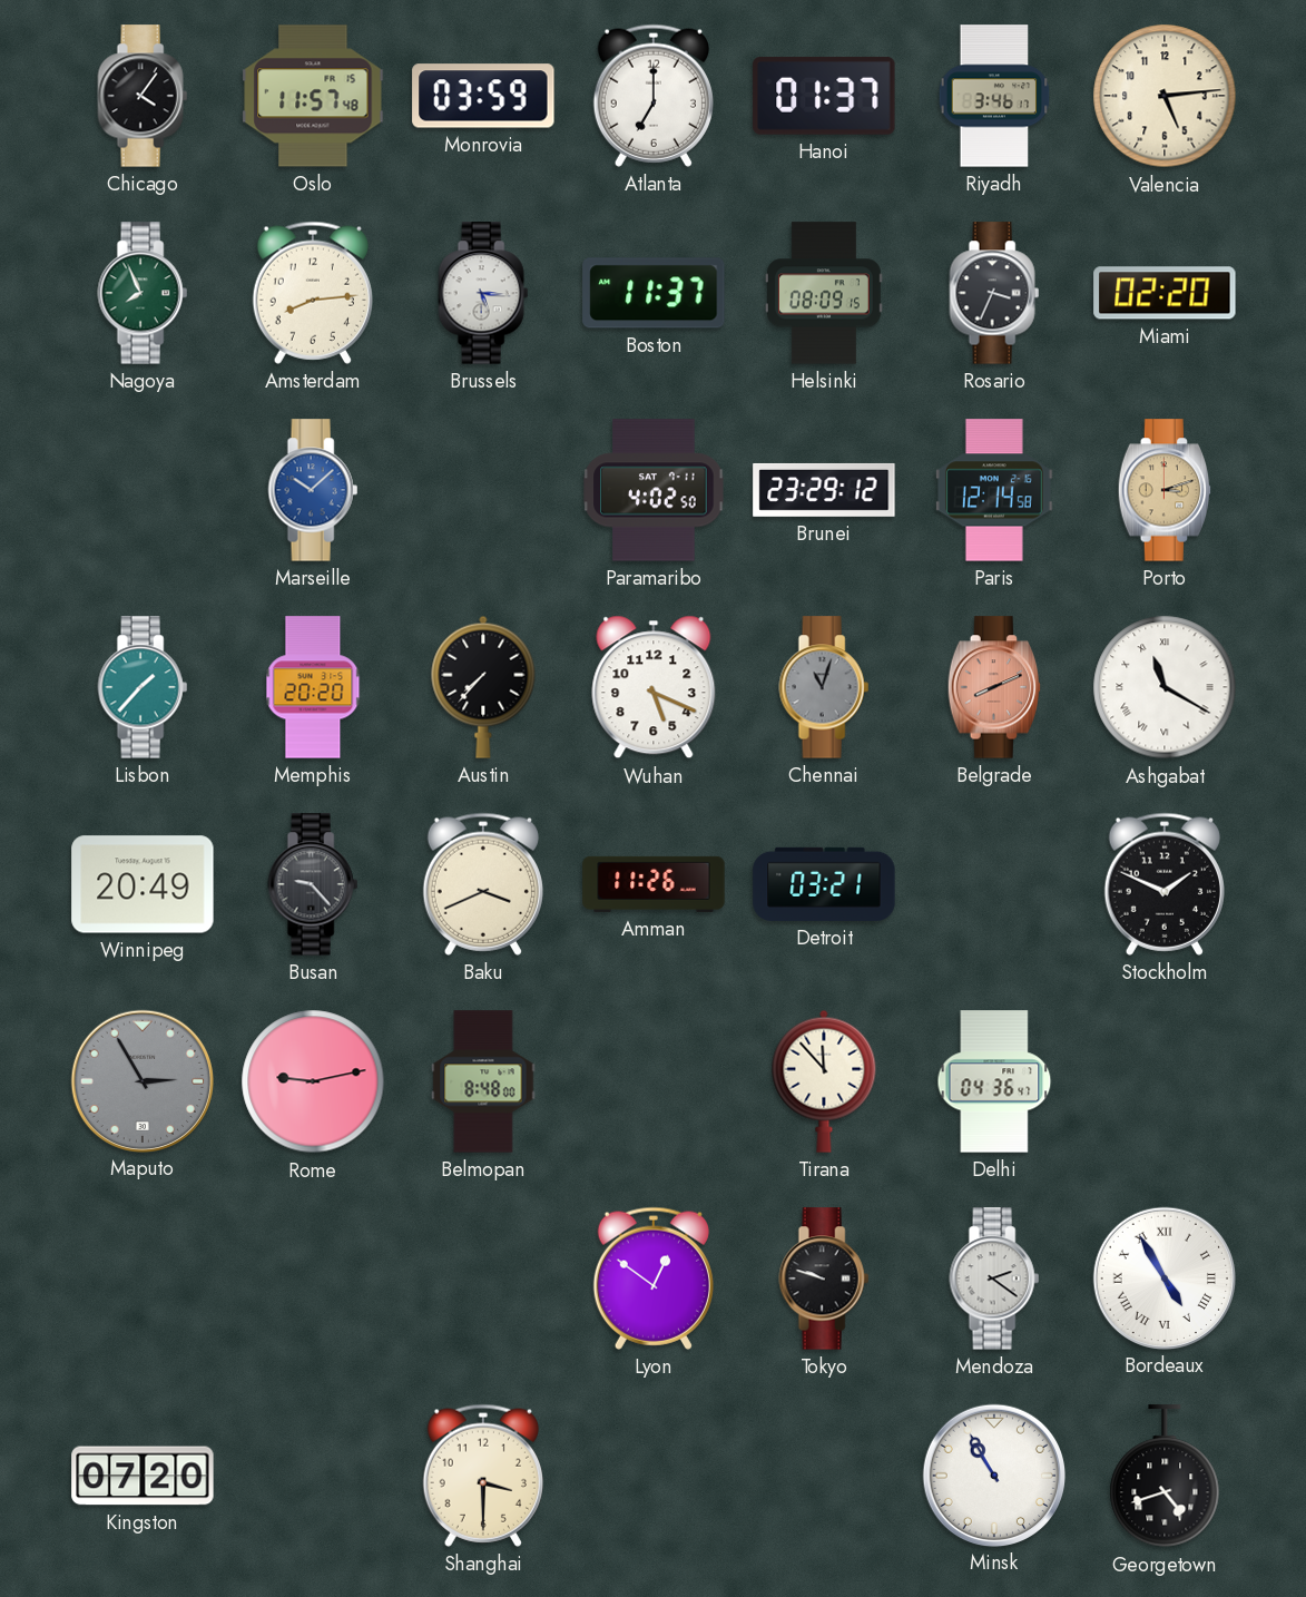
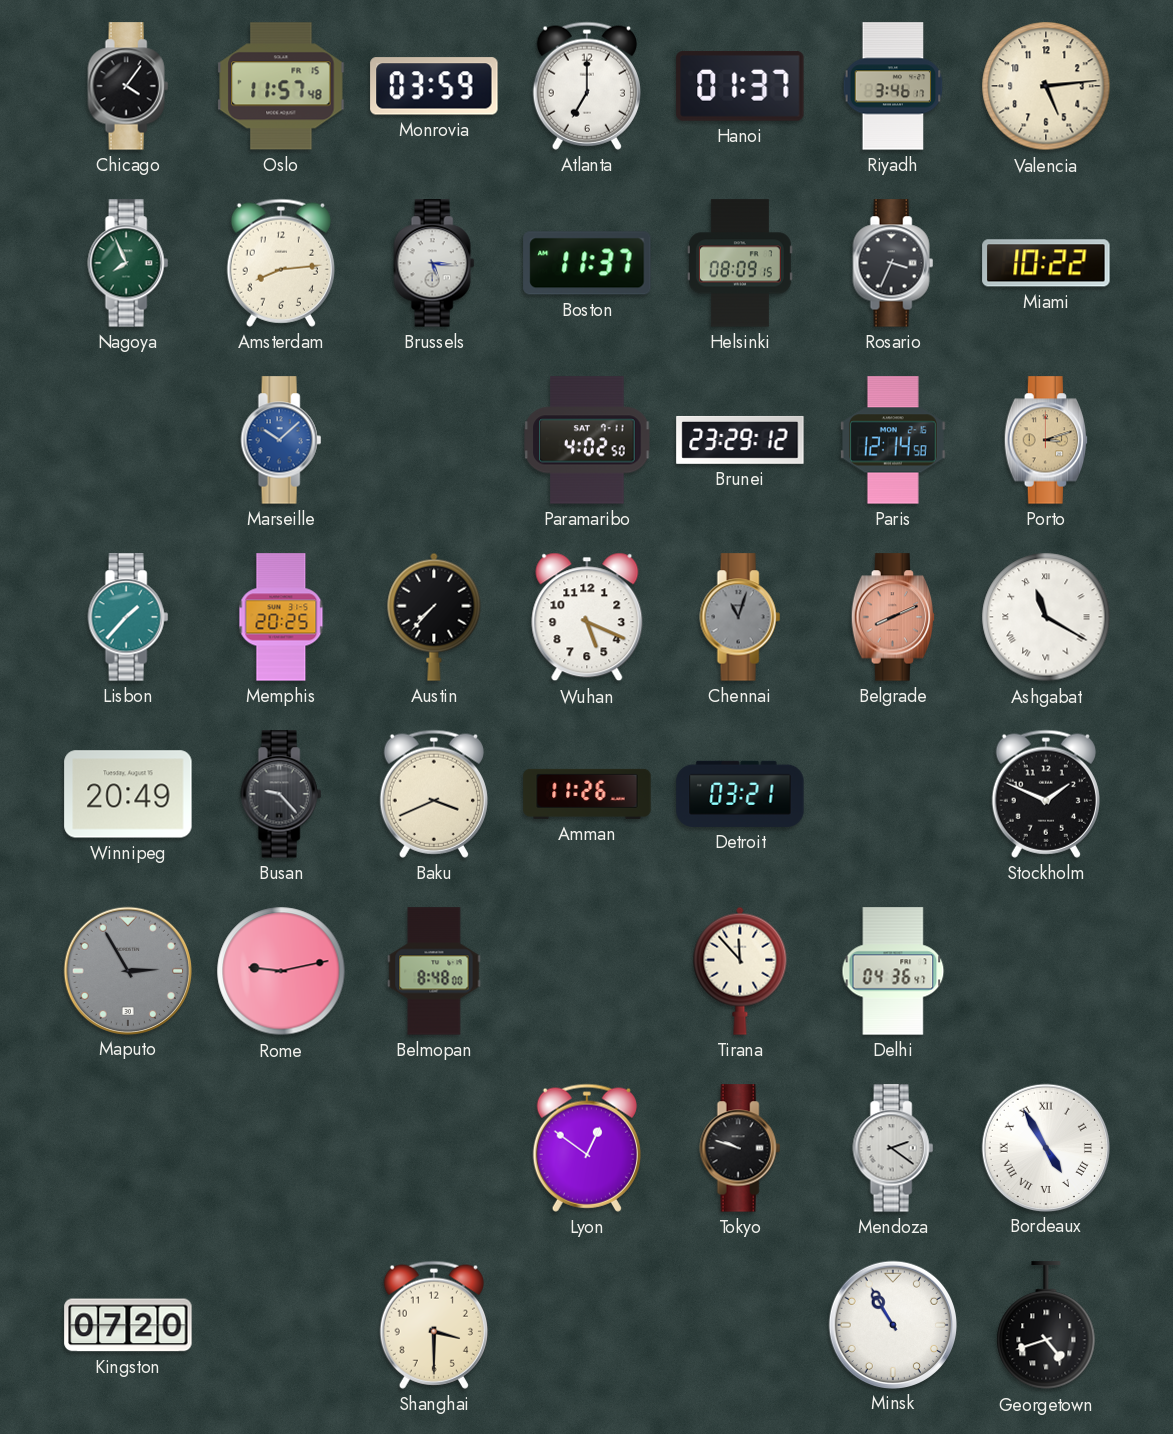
Miami: 02:20 -> 10:22 (1046, 263)
Memphis: 20:20 -> 20:25 (281, 617)
